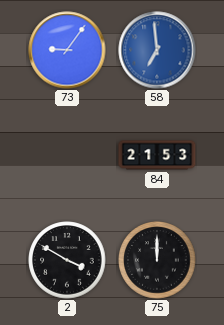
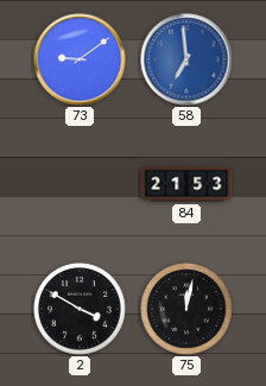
73: 9:06 -> 9:09 (80, 59)
75: 12:00 -> 12:02 (186, 309)
